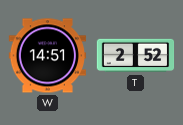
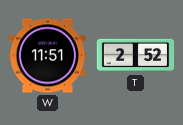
W: 14:51 -> 11:51 (47, 56)
